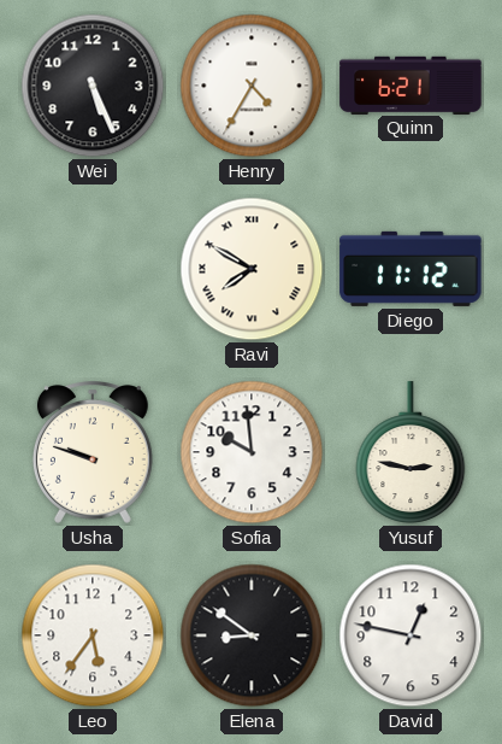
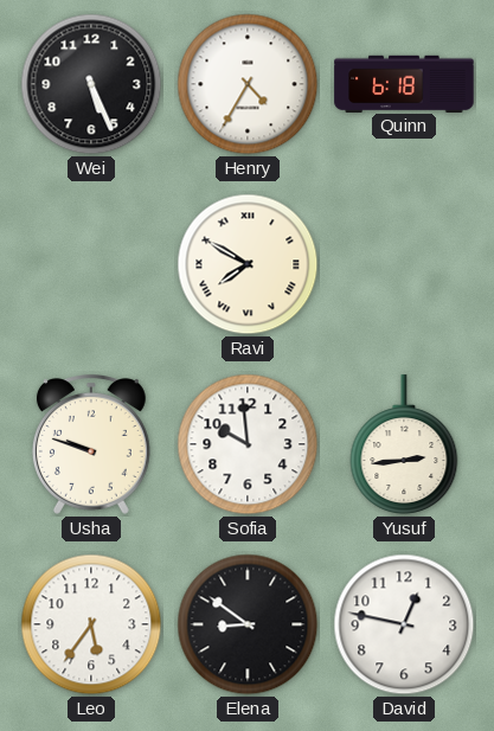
Quinn: 6:21 -> 6:18 (404, 83)
Diego: 11:12 -> none (411, 269)
Yusuf: 2:47 -> 2:44 (404, 444)
